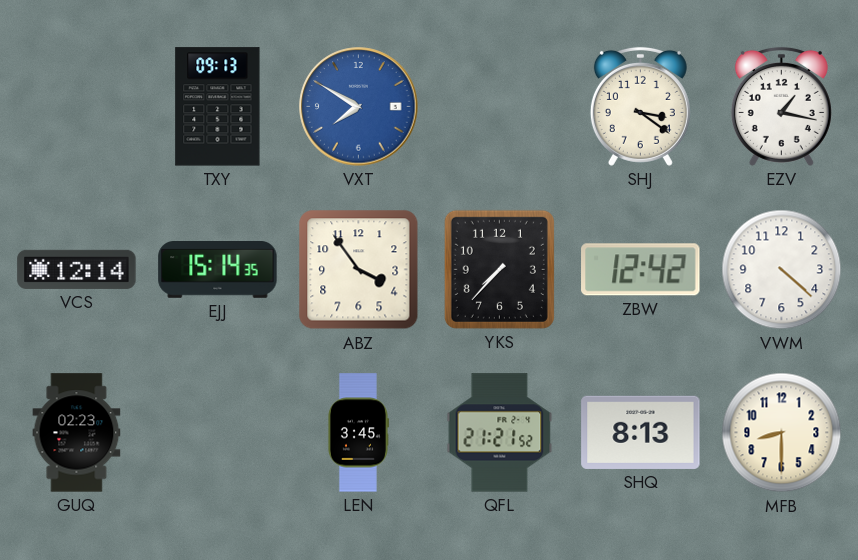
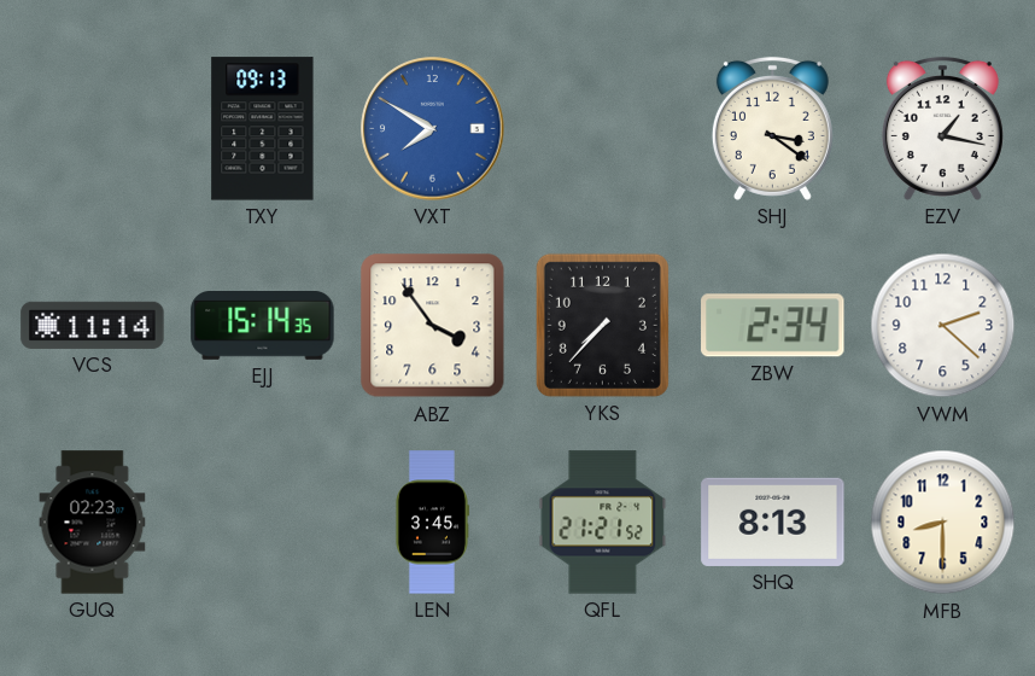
VCS: 12:14 -> 11:14 (93, 325)
ZBW: 12:42 -> 2:34 (773, 326)
VWM: 4:22 -> 2:22 (943, 326)
